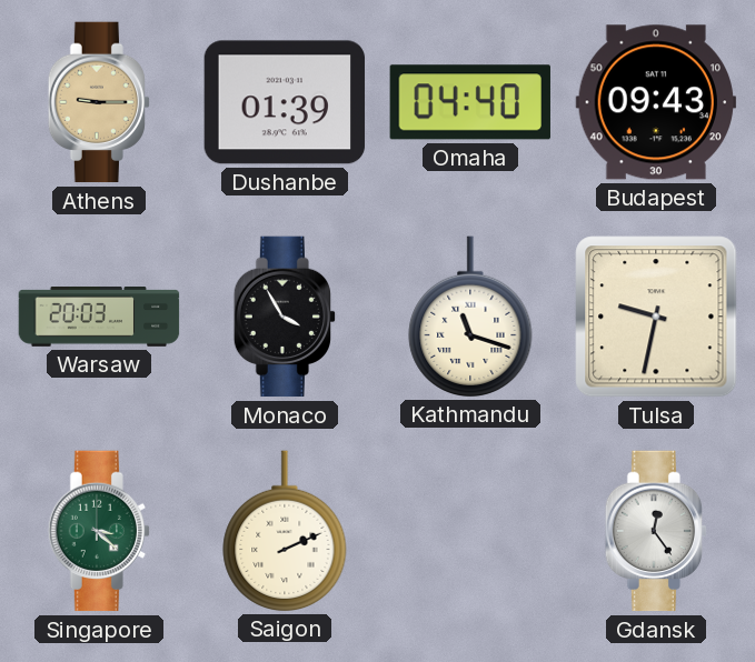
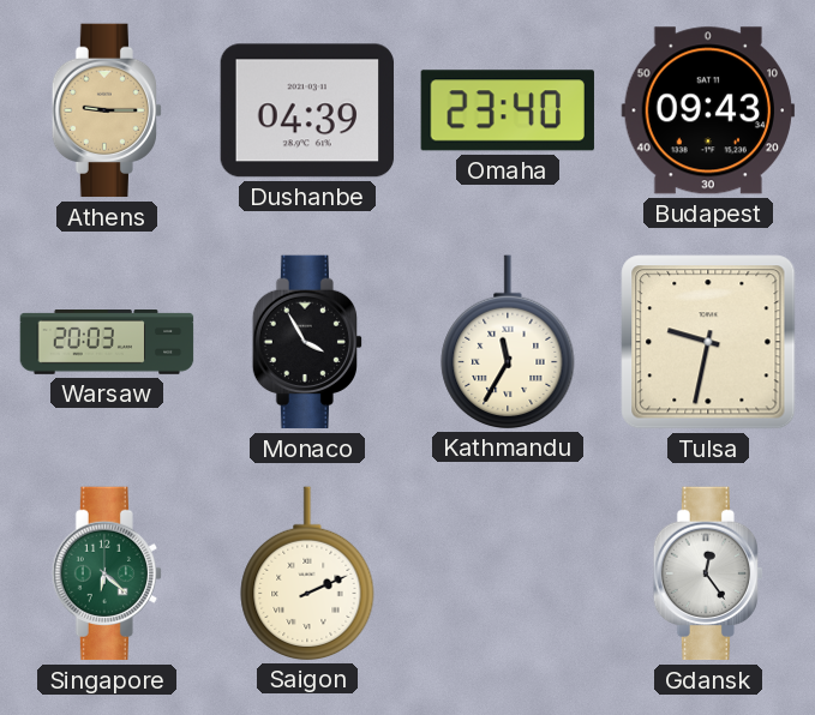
Dushanbe: 01:39 -> 04:39 (307, 110)
Omaha: 04:40 -> 23:40 (508, 110)
Kathmandu: 11:18 -> 11:35 (508, 342)
Singapore: 3:22 -> 6:22 (106, 573)
